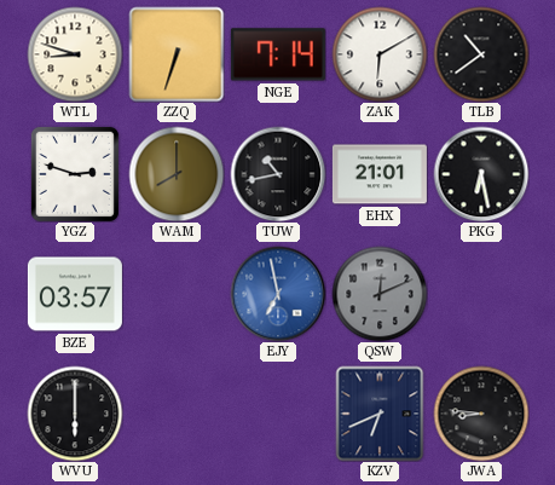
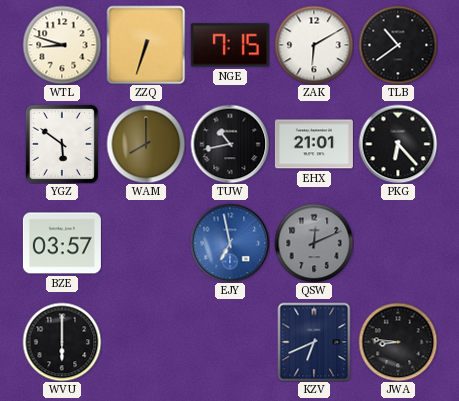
NGE: 7:14 -> 7:15 (230, 45)
YGZ: 2:48 -> 5:51 (62, 144)
PKG: 6:28 -> 6:23 (398, 144)
